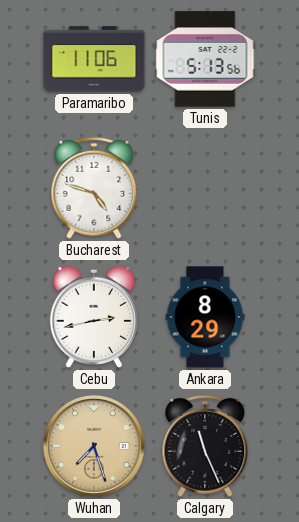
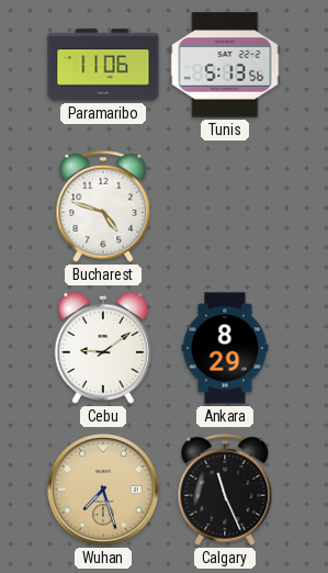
Cebu: 2:43 -> 9:09 (103, 348)
